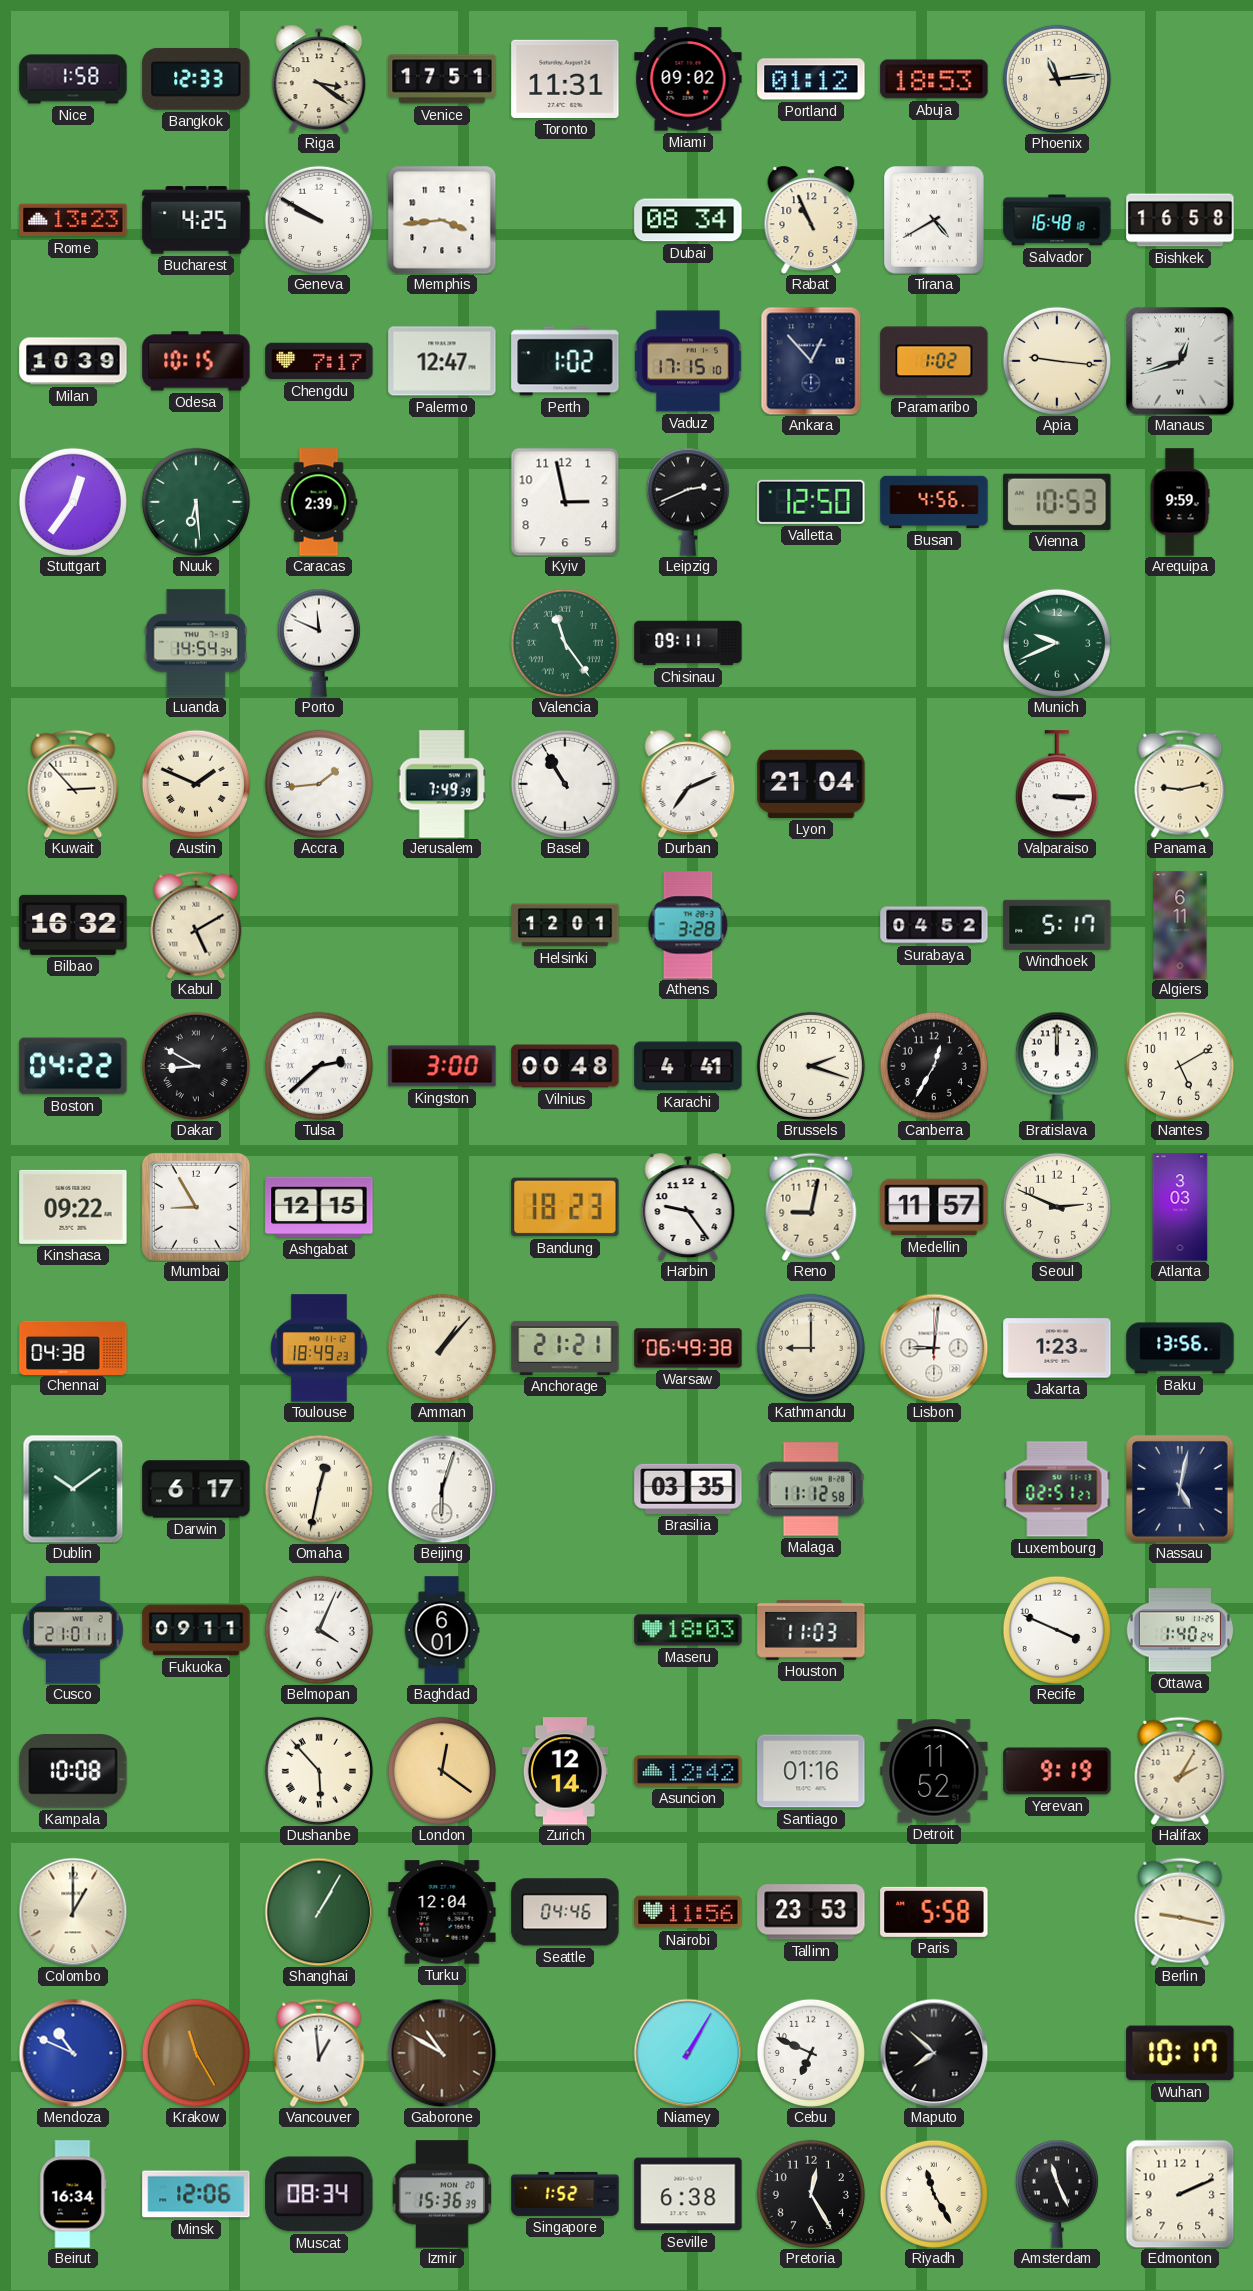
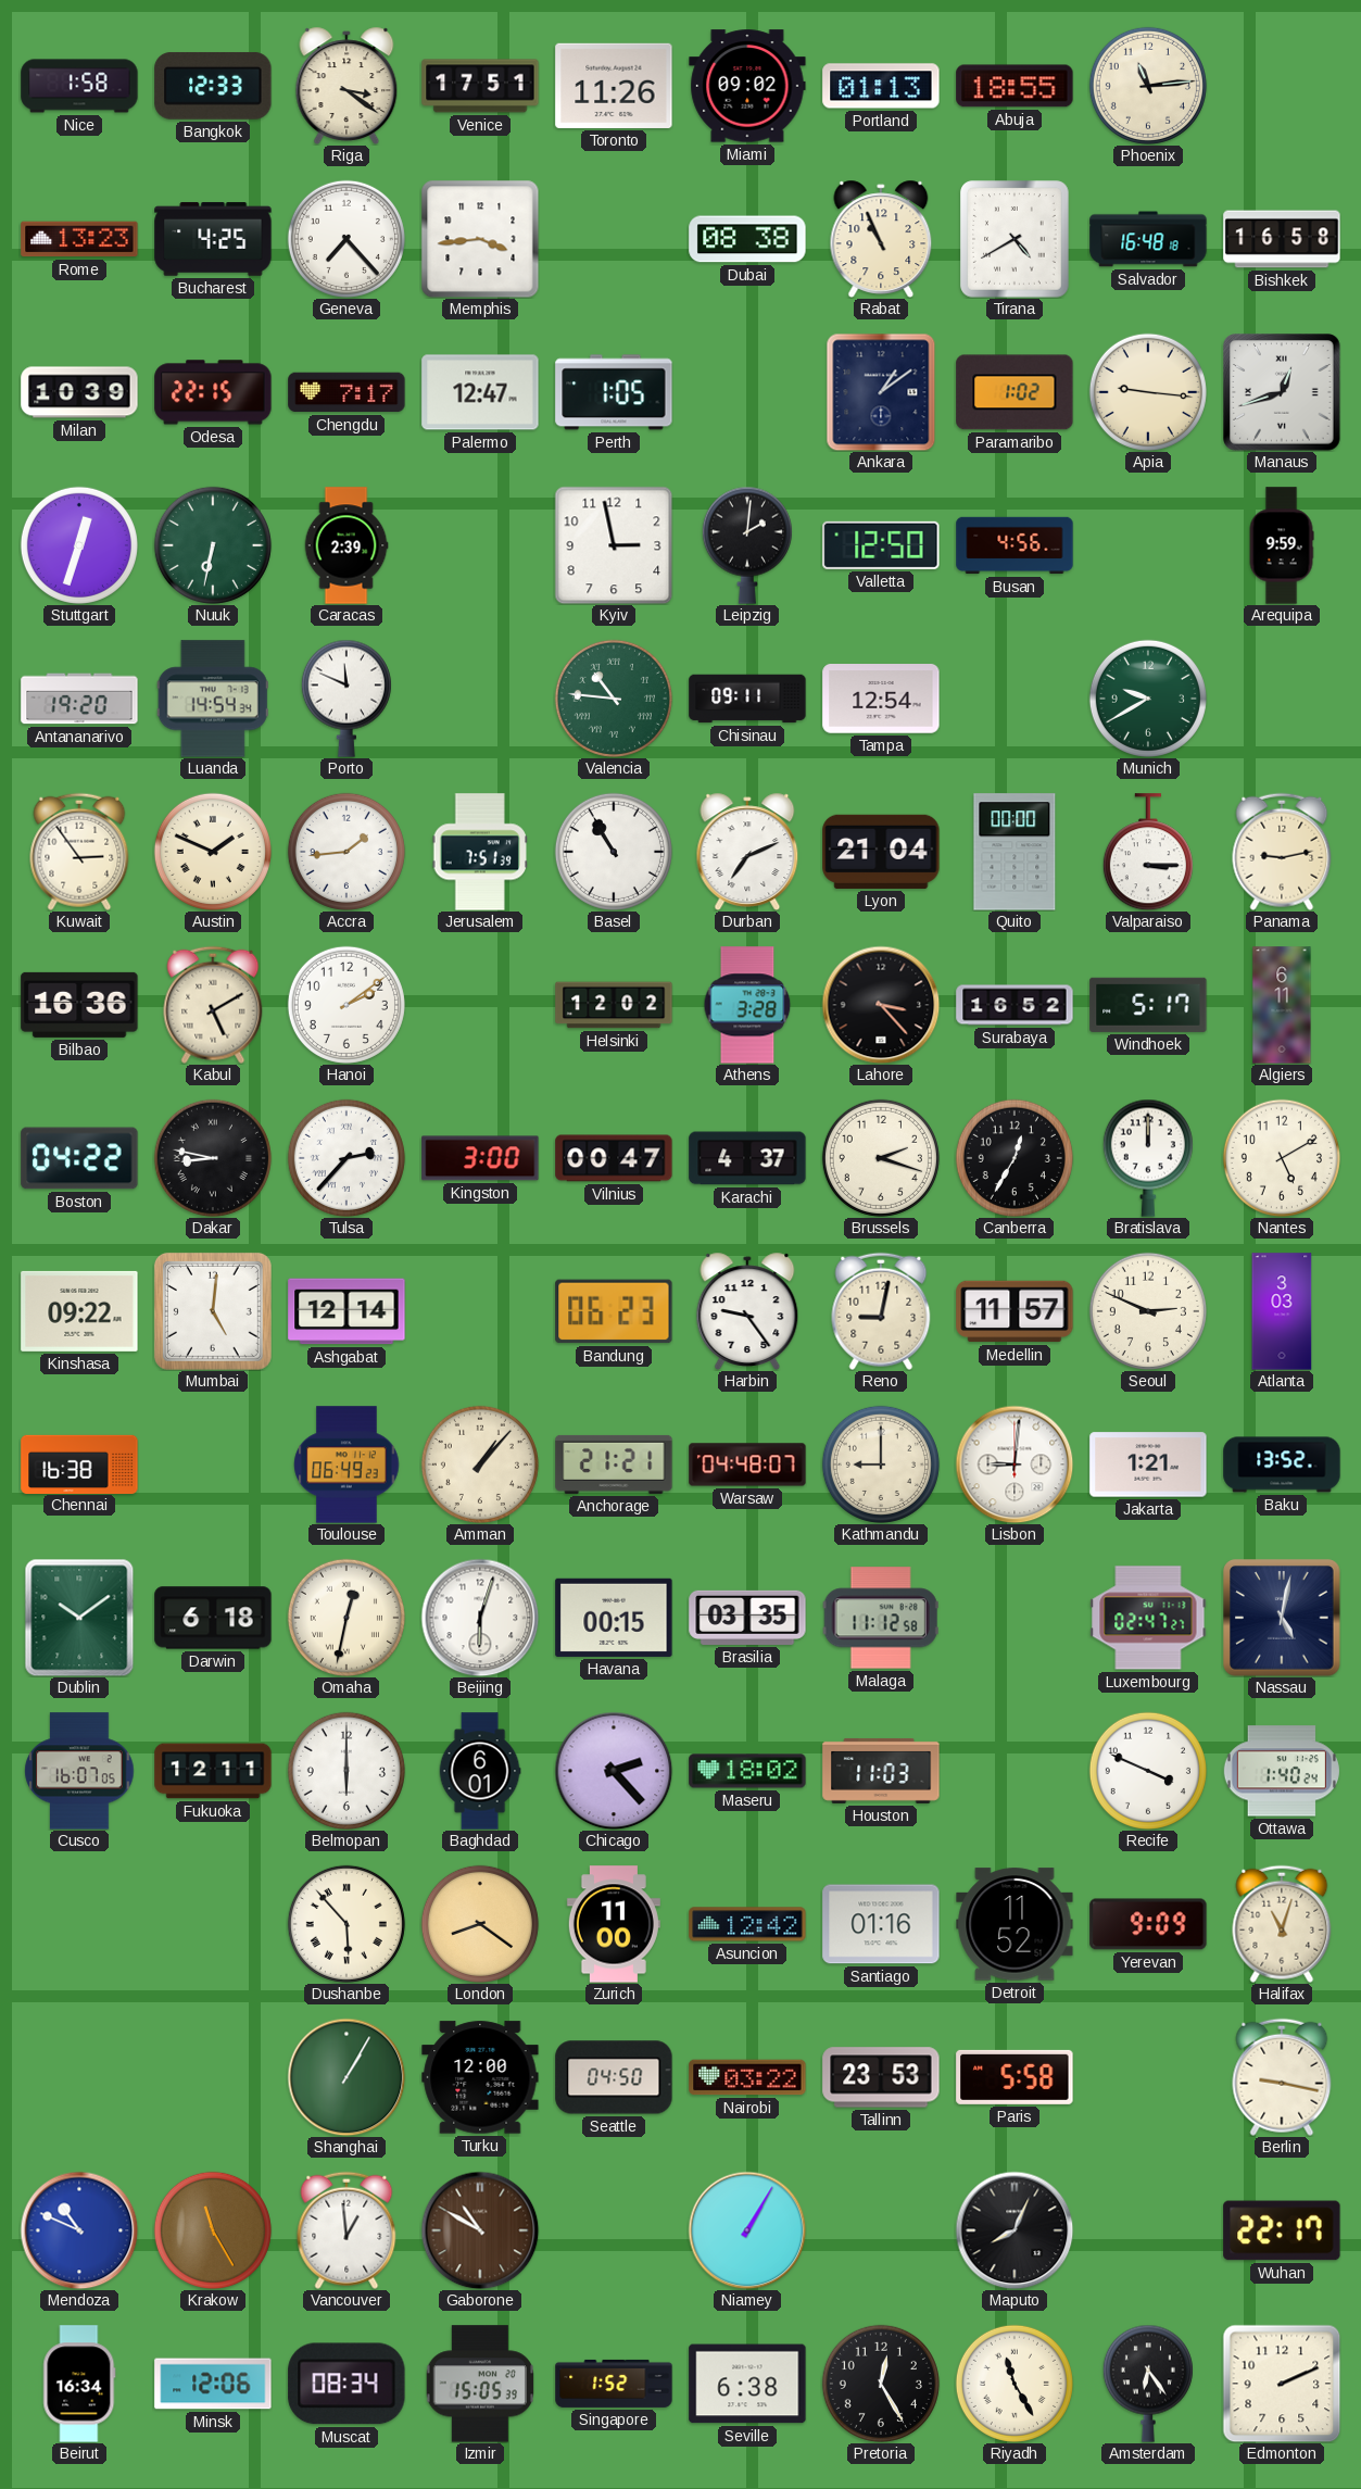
Toronto: 11:31 -> 11:26 (614, 86)
Portland: 01:12 -> 01:13 (881, 86)
Abuja: 18:53 -> 18:55 (1015, 86)
Geneva: 9:50 -> 7:23 (346, 239)
Dubai: 08:34 -> 08:38 (747, 239)
Odesa: 10:15 -> 22:15 (213, 392)
Perth: 1:02 -> 1:05 (614, 392)
Vaduz: 17:15 -> none (688, 361)
Ankara: 12:53 -> 1:09 (881, 392)
Stuttgart: 12:36 -> 12:33 (79, 545)
Nuuk: 6:29 -> 6:32 (213, 545)
Leipzig: 2:41 -> 2:01 (747, 545)
Vienna: 10:53 -> none (1057, 502)
Antananarivo: none -> 19:20 (79, 699)
Valencia: 11:24 -> 10:46 (614, 699)
Tampa: none -> 12:54 (881, 699)
Munich: 9:41 -> 9:40 (1148, 699)
Kuwait: 2:53 -> 2:54 (79, 852)
Jerusalem: 7:49 -> 7:51 (479, 852)
Quito: none -> 00:00 (1015, 852)
Bilbao: 16:32 -> 16:36 (79, 1005)
Hanoi: none -> 2:09 (346, 1005)
Helsinki: 12:01 -> 12:02 (614, 1005)
Lahore: none -> 3:23 (881, 1005)
Surabaya: 04:52 -> 16:52 (1015, 1005)
Dakar: 8:50 -> 8:47 (213, 1158)
Tulsa: 2:38 -> 2:37 (346, 1158)
Vilnius: 00:48 -> 00:47 (614, 1158)
Karachi: 4:41 -> 4:37 (747, 1158)
Mumbai: 8:55 -> 5:01 (213, 1311)
Ashgabat: 12:15 -> 12:14 (346, 1311)
Bandung: 18:23 -> 06:23 (614, 1311)
Chennai: 04:38 -> 16:38 (79, 1463)
Toulouse: 18:49 -> 06:49 (346, 1465)
Warsaw: 06:49 -> 04:48 (747, 1465)
Jakarta: 1:23 -> 1:21 (1148, 1465)
Baku: 13:56 -> 13:52 (1282, 1465)
Darwin: 6:17 -> 6:18 (213, 1618)
Havana: none -> 00:15 (614, 1618)
Luxembourg: 02:51 -> 02:47 (1148, 1618)
Cusco: 21:01 -> 16:07 (79, 1771)
Fukuoka: 09:11 -> 12:11 (213, 1771)
Belmopan: 4:04 -> 6:00 (346, 1771)
Chicago: none -> 2:23 (614, 1771)
Maseru: 18:03 -> 18:02 (747, 1771)
Kampala: 10:08 -> none (73, 1771)
London: 12:21 -> 8:21 (480, 1924)
Zurich: 12:14 -> 11:00 (614, 1924)
Yerevan: 9:19 -> 9:09 (1148, 1924)
Halifax: 2:05 -> 11:03 (1282, 1924)
Colombo: 1:00 -> none (73, 1912)
Turku: 12:04 -> 12:00 (480, 2077)
Seattle: 04:46 -> 04:50 (614, 2077)
Nairobi: 11:56 -> 03:22 (747, 2077)
Cebu: 6:49 -> none (811, 2053)
Maputo: 7:52 -> 8:04 (1015, 2230)
Wuhan: 10:17 -> 22:17 (1282, 2230)
Izmir: 15:36 -> 15:05 (479, 2384)
Amsterdam: 11:26 -> 6:24 (1148, 2384)
